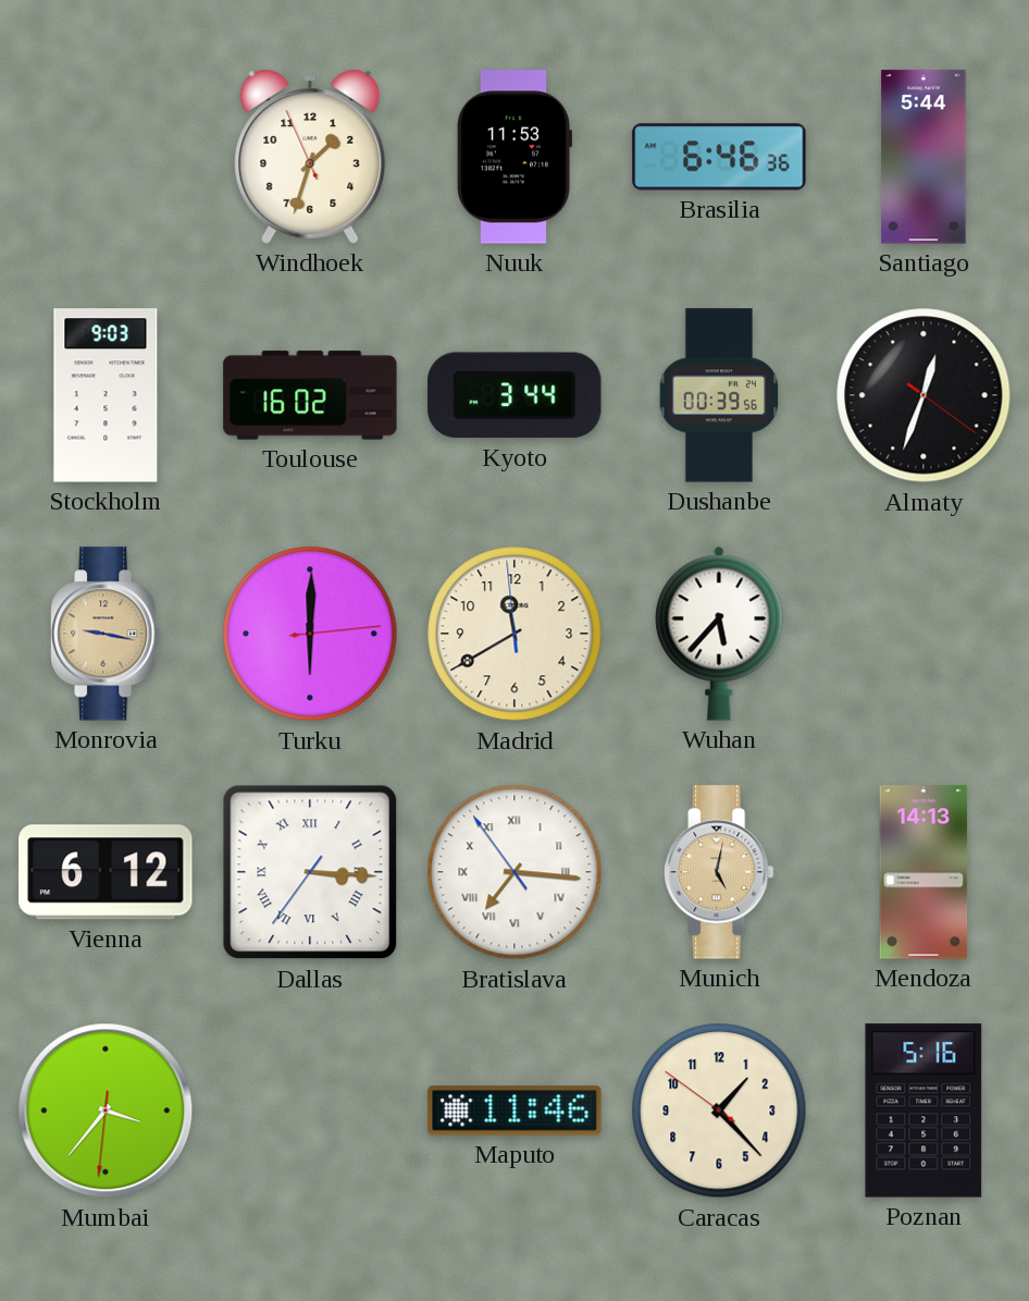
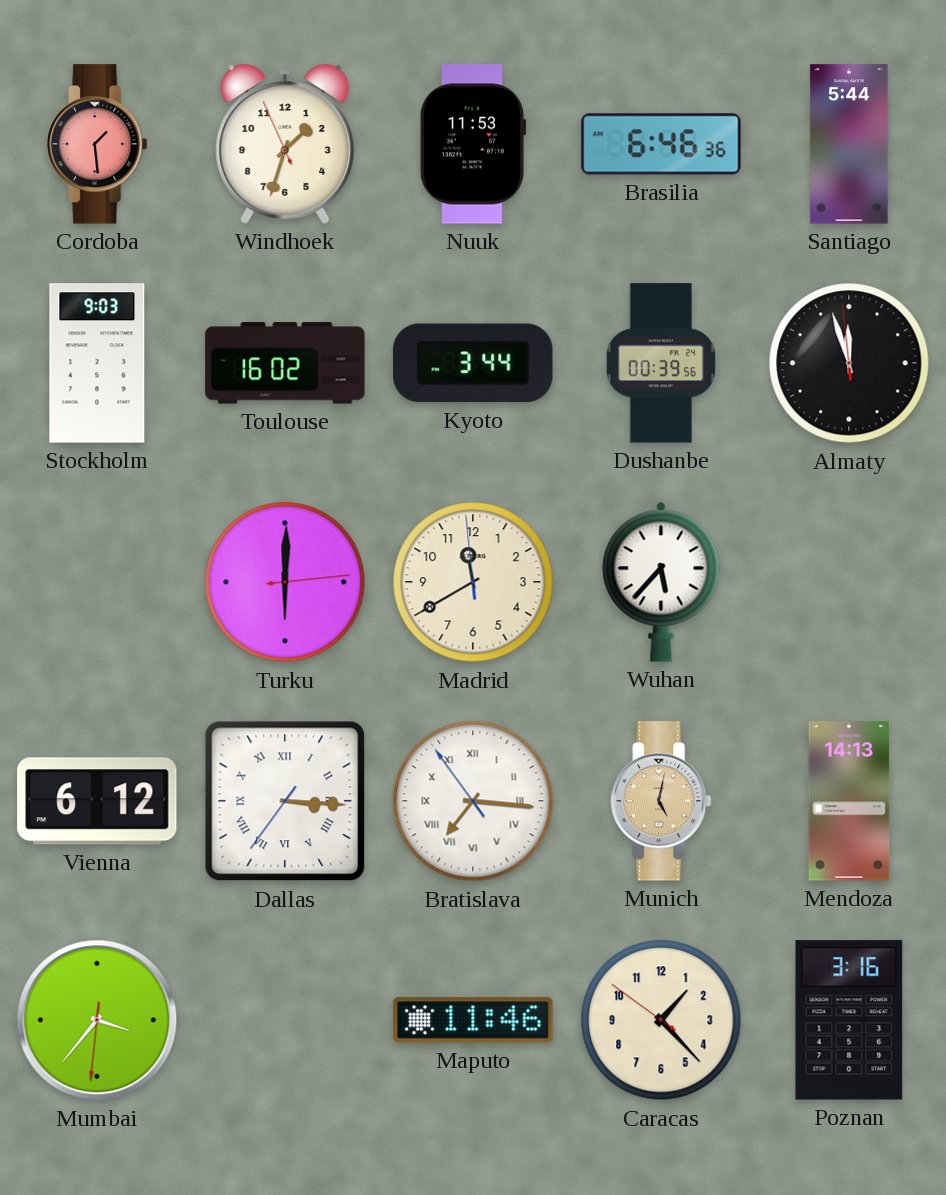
Cordoba: none -> 1:29 (97, 144)
Almaty: 12:33 -> 11:56 (849, 363)
Monrovia: 9:17 -> none (106, 634)
Poznan: 5:16 -> 3:16 (849, 1020)
